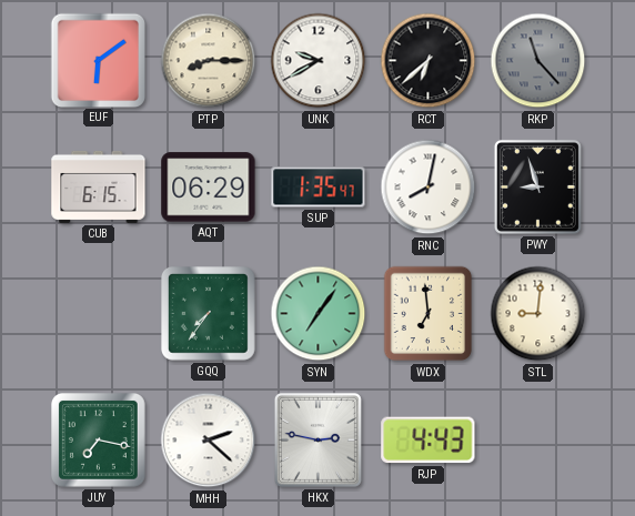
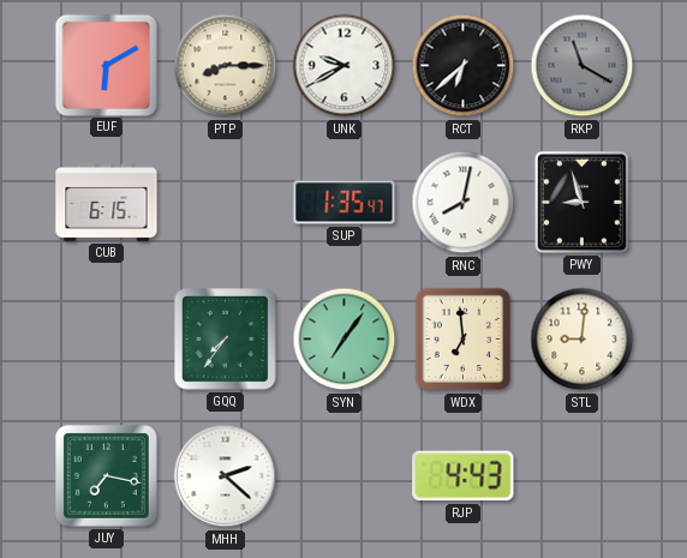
EUF: 6:09 -> 6:10 (106, 65)
RKP: 11:23 -> 11:20 (583, 66)
AQT: 06:29 -> none (209, 188)
HKX: 2:47 -> none (317, 439)
